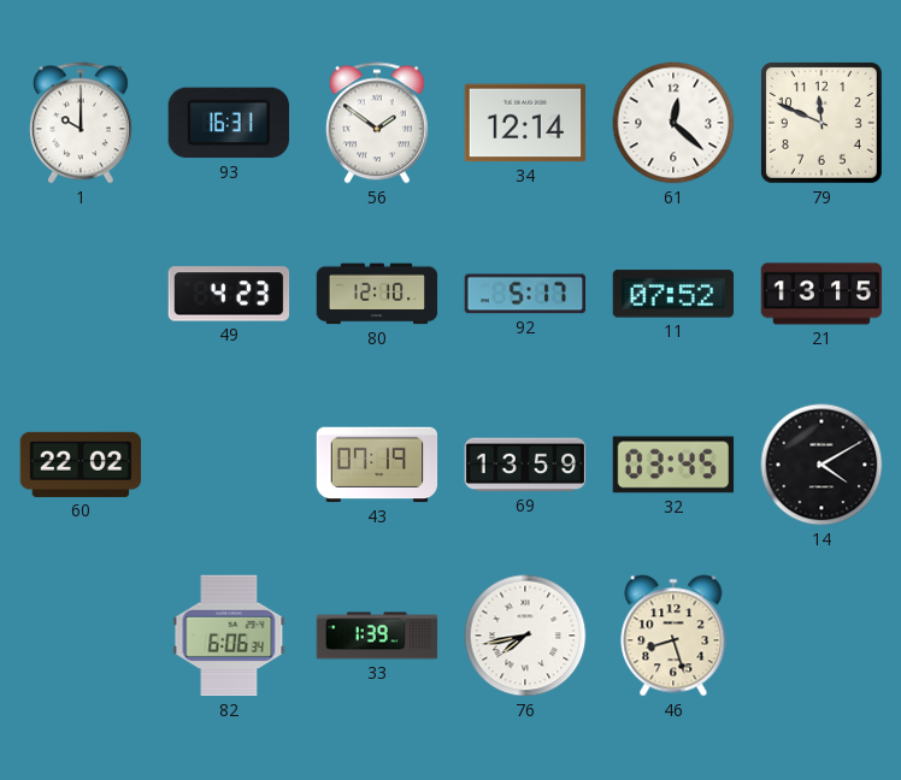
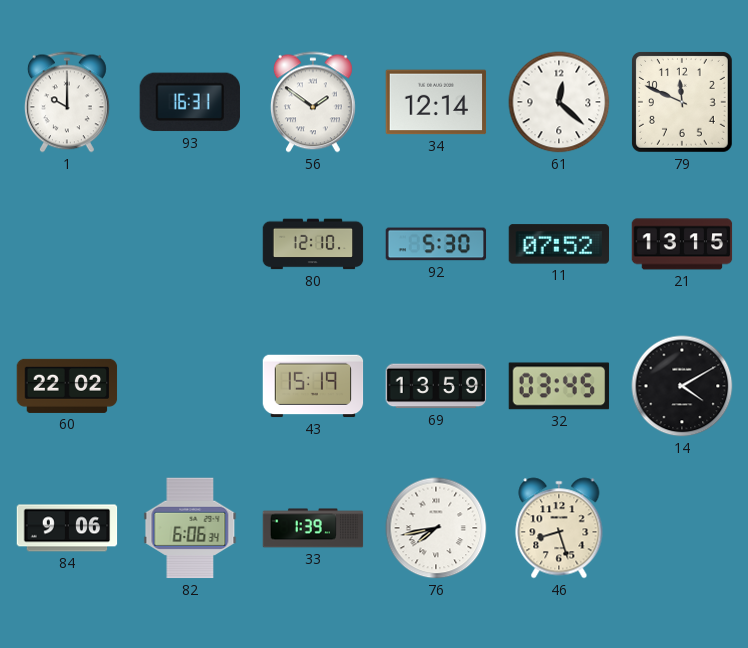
49: 4:23 -> none (229, 294)
92: 5:17 -> 5:30 (436, 244)
43: 07:19 -> 15:19 (313, 386)
84: none -> 9:06 (67, 528)
